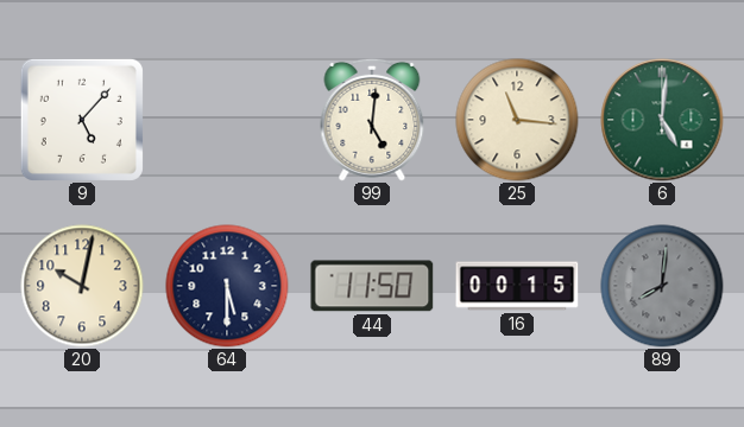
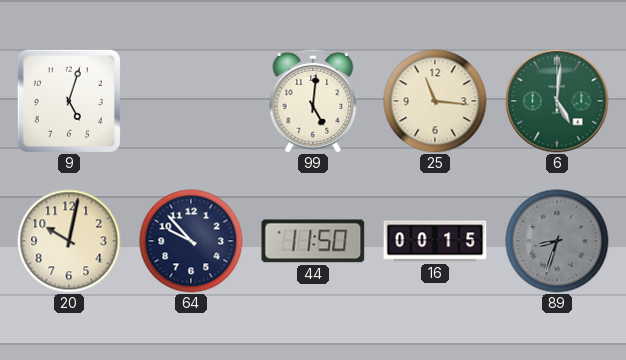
9: 5:07 -> 5:03 (69, 101)
64: 5:30 -> 9:53 (191, 241)
89: 8:01 -> 8:33 (557, 241)
